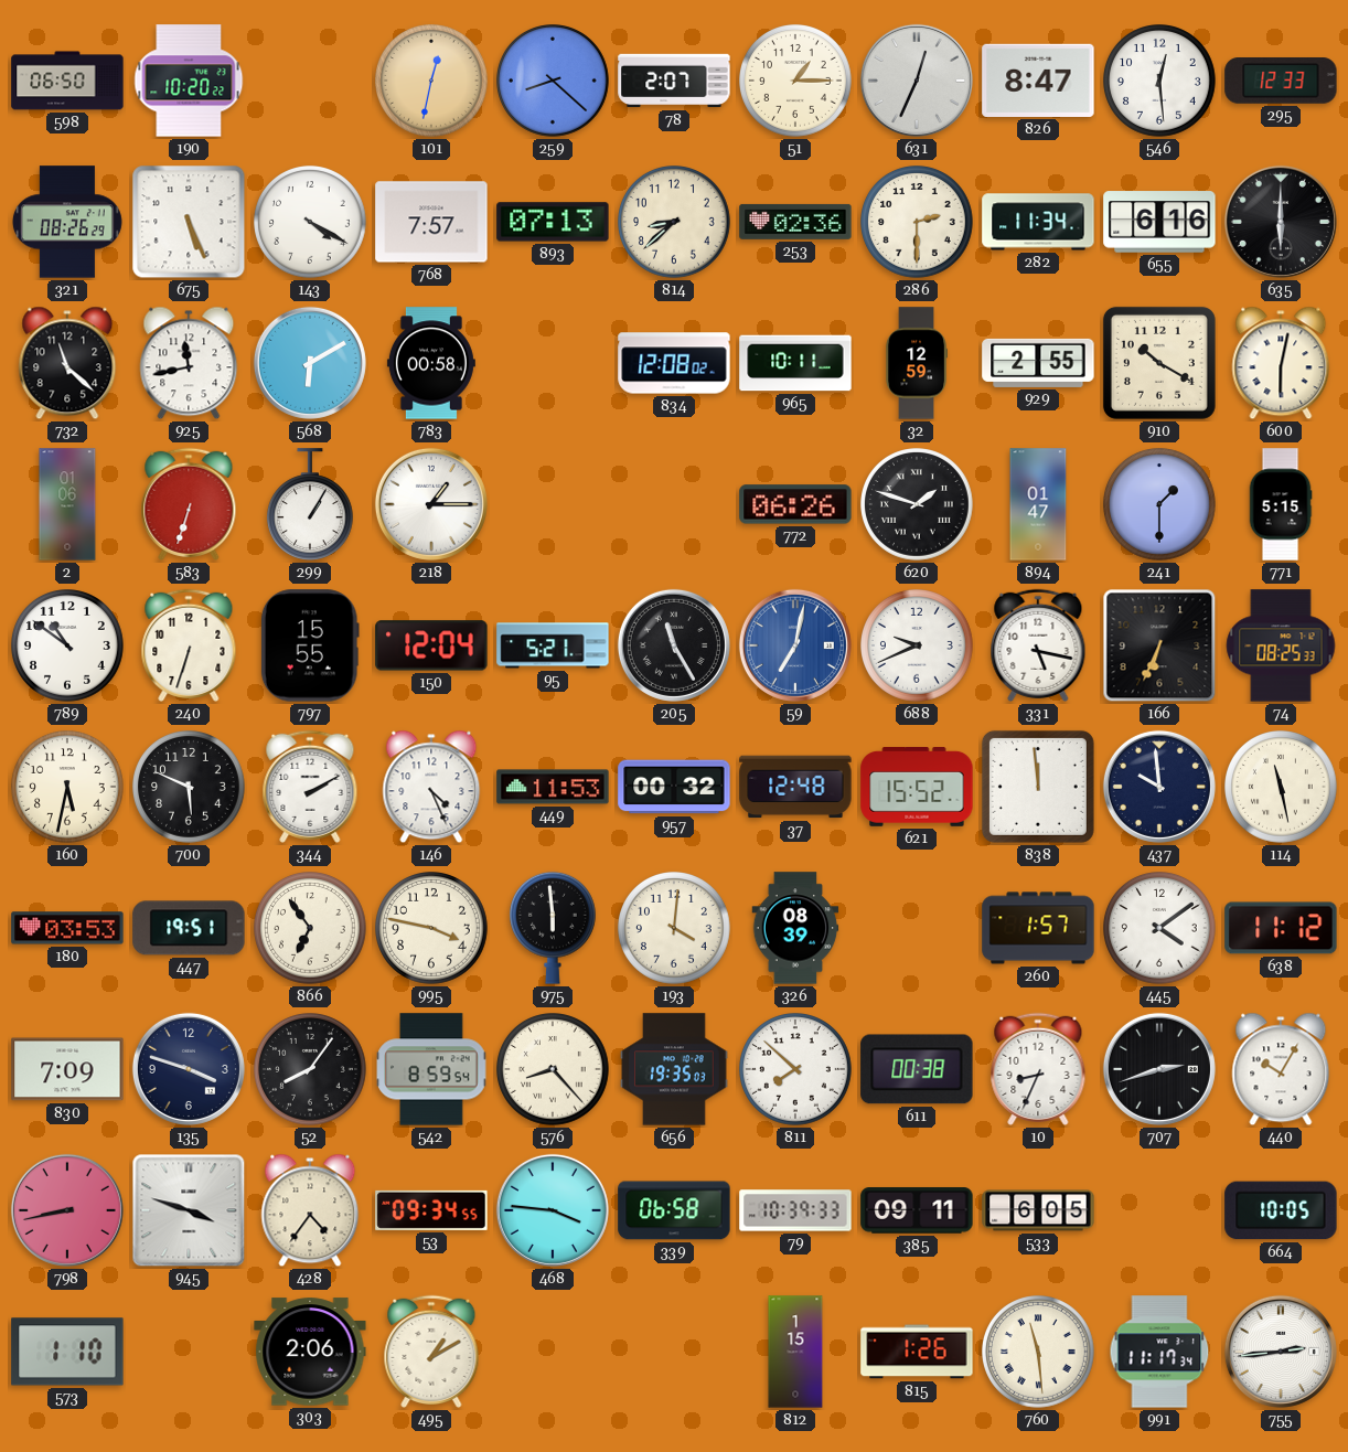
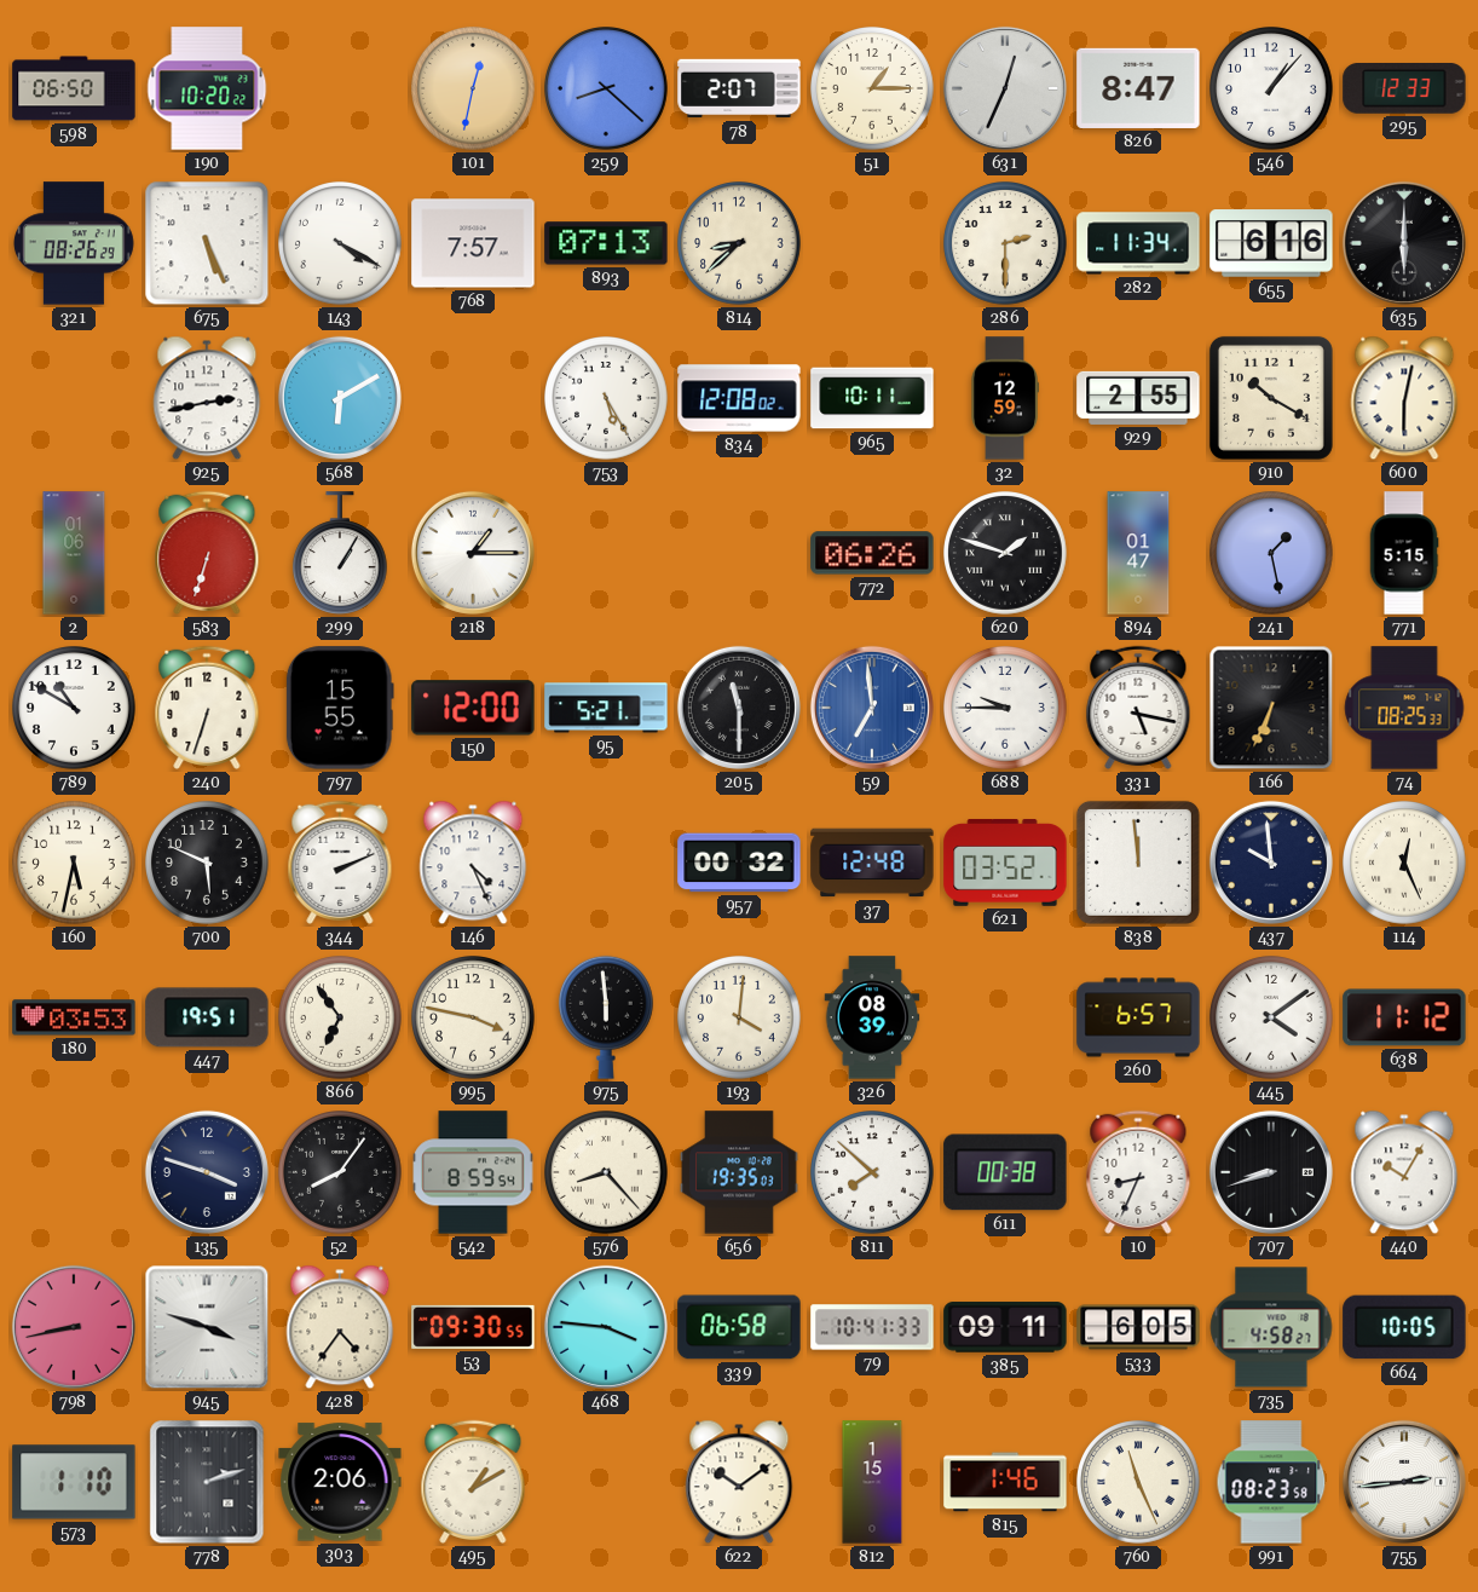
546: 12:29 -> 1:07 (1272, 90)
253: 02:36 -> none (795, 222)
732: 11:22 -> none (67, 363)
925: 11:43 -> 2:43 (207, 398)
783: 00:58 -> none (431, 363)
753: none -> 5:25 (607, 399)
241: 1:30 -> 1:28 (1272, 554)
789: 10:51 -> 10:50 (75, 709)
150: 12:04 -> 12:00 (473, 708)
205: 11:25 -> 11:30 (739, 708)
59: 7:02 -> 6:59 (872, 708)
688: 9:41 -> 9:45 (1006, 709)
344: 2:10 -> 2:11 (340, 863)
449: 11:53 -> none (553, 787)
621: 15:52 -> 03:52 (1005, 864)
114: 11:28 -> 12:26 (1405, 864)
260: 1:57 -> 6:57 (1138, 1017)
830: 7:09 -> none (67, 1069)
707: 2:42 -> 8:42 (1271, 1172)
53: 09:34 -> 09:30 (473, 1327)
79: 10:39 -> 10:41 (872, 1327)
735: none -> 4:58 (1271, 1327)
778: none -> 2:12 (207, 1482)
622: none -> 10:09 (739, 1482)
815: 1:26 -> 1:46 (1005, 1482)
760: 11:29 -> 11:26 (1139, 1483)
991: 11:17 -> 08:23 (1271, 1482)
